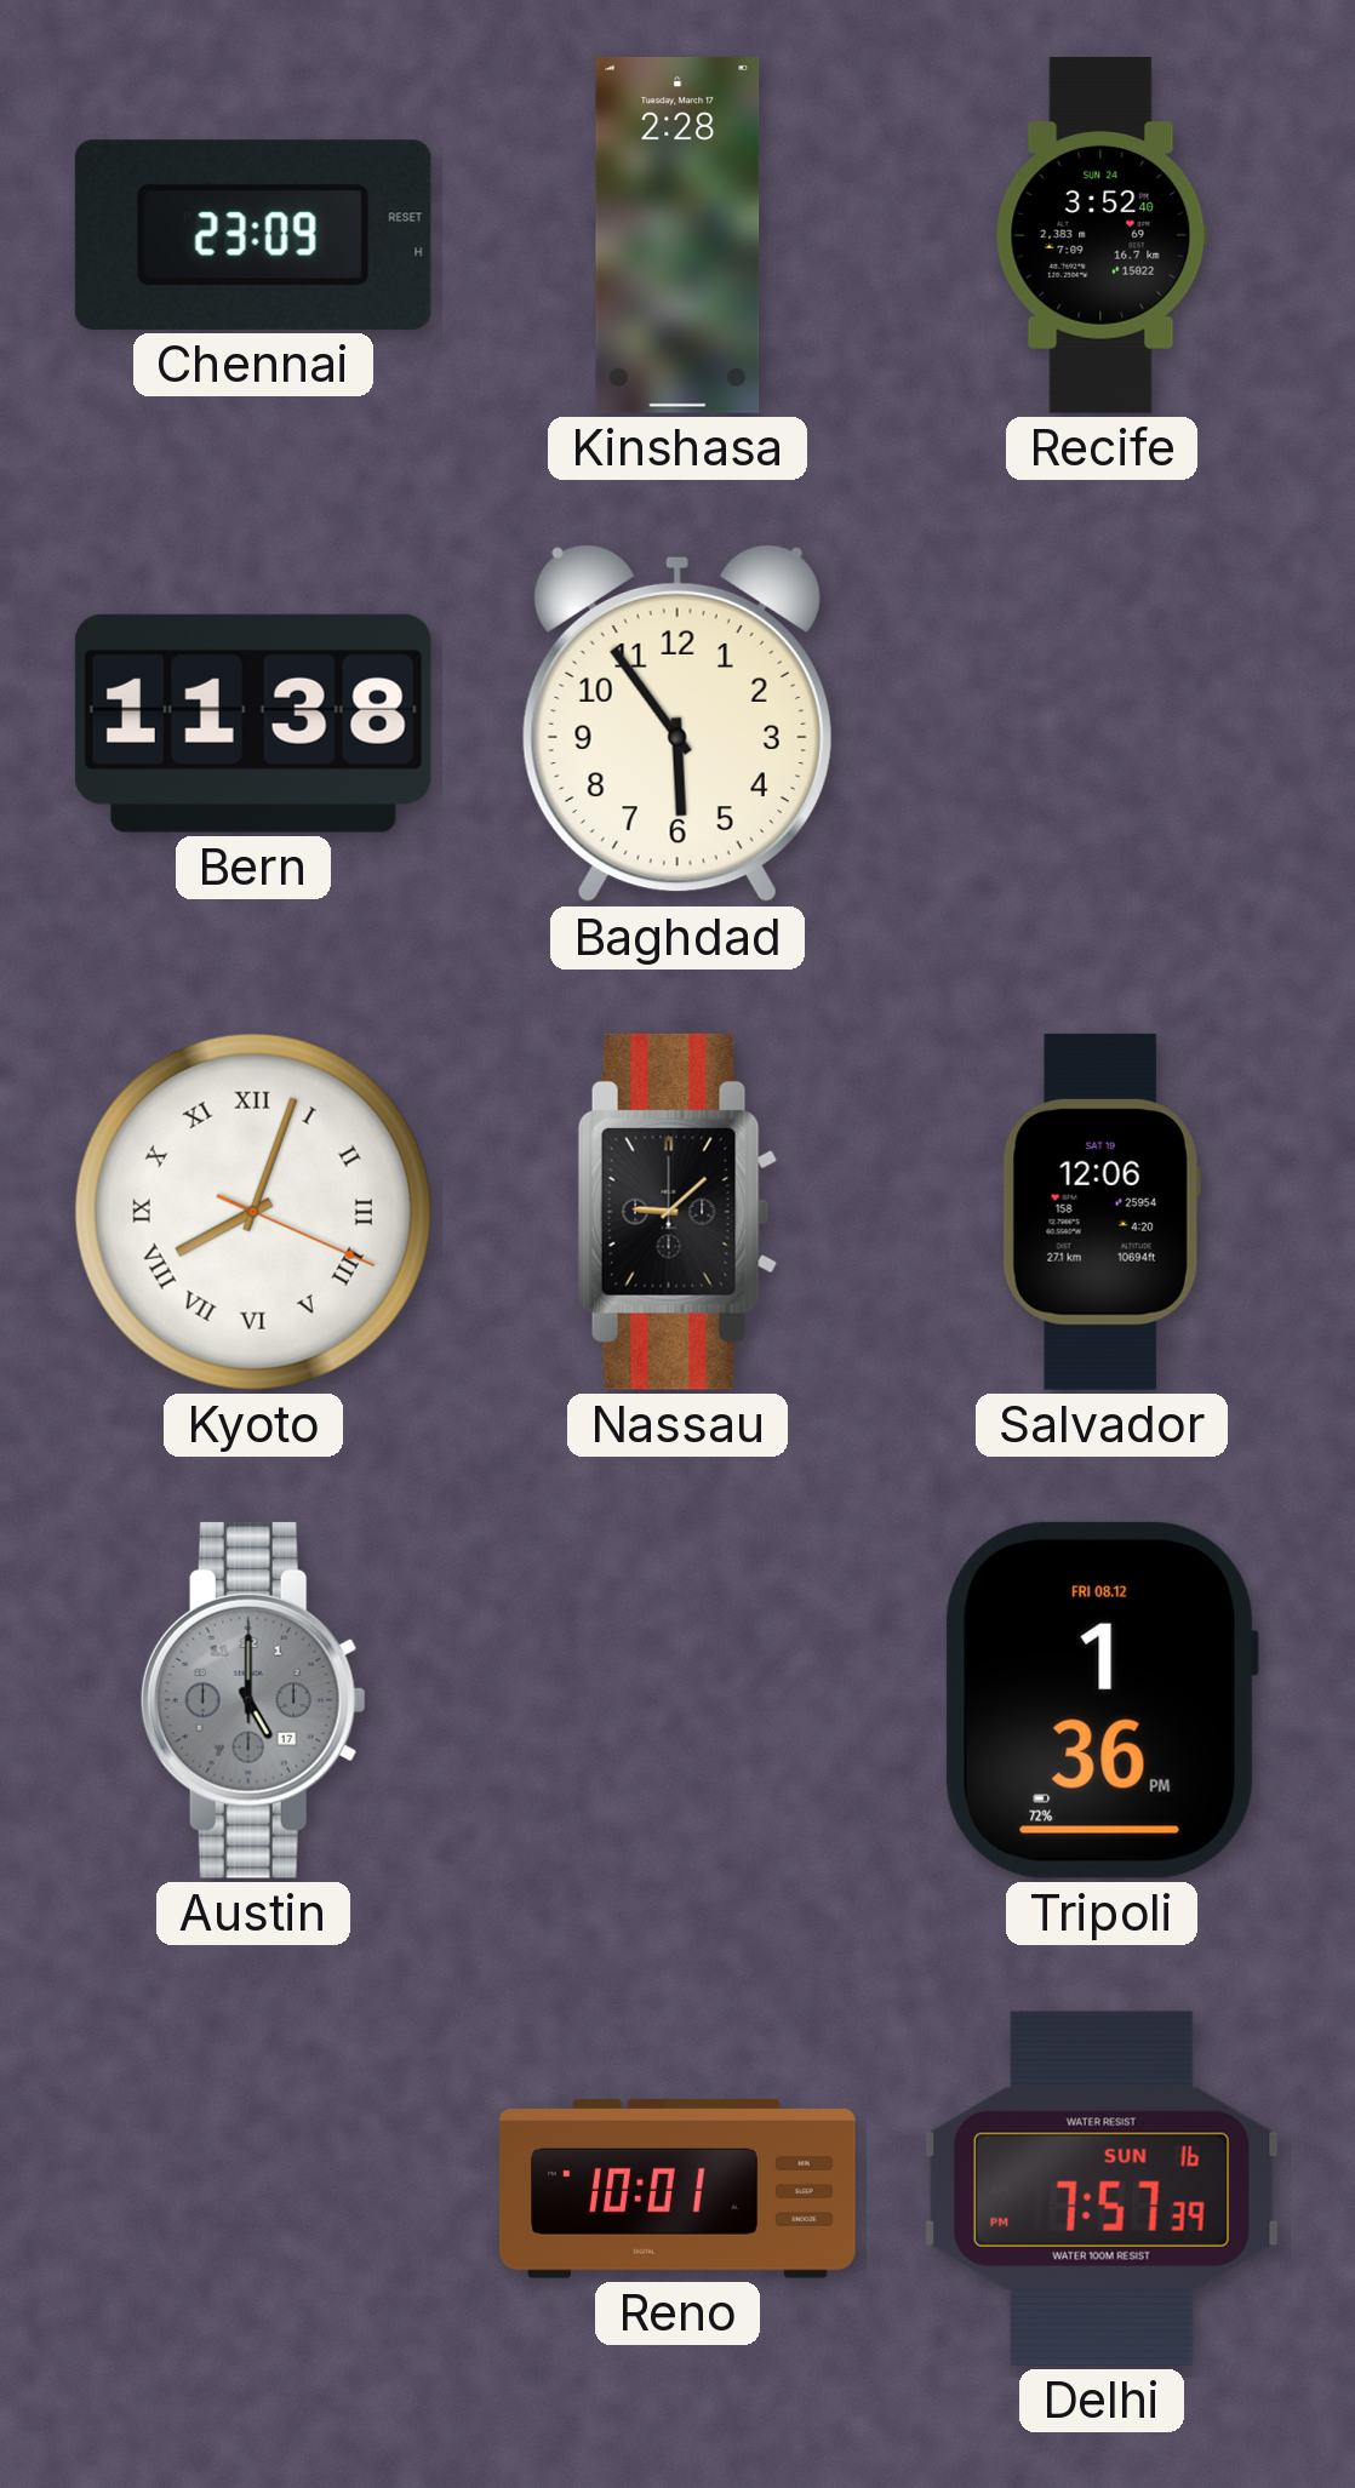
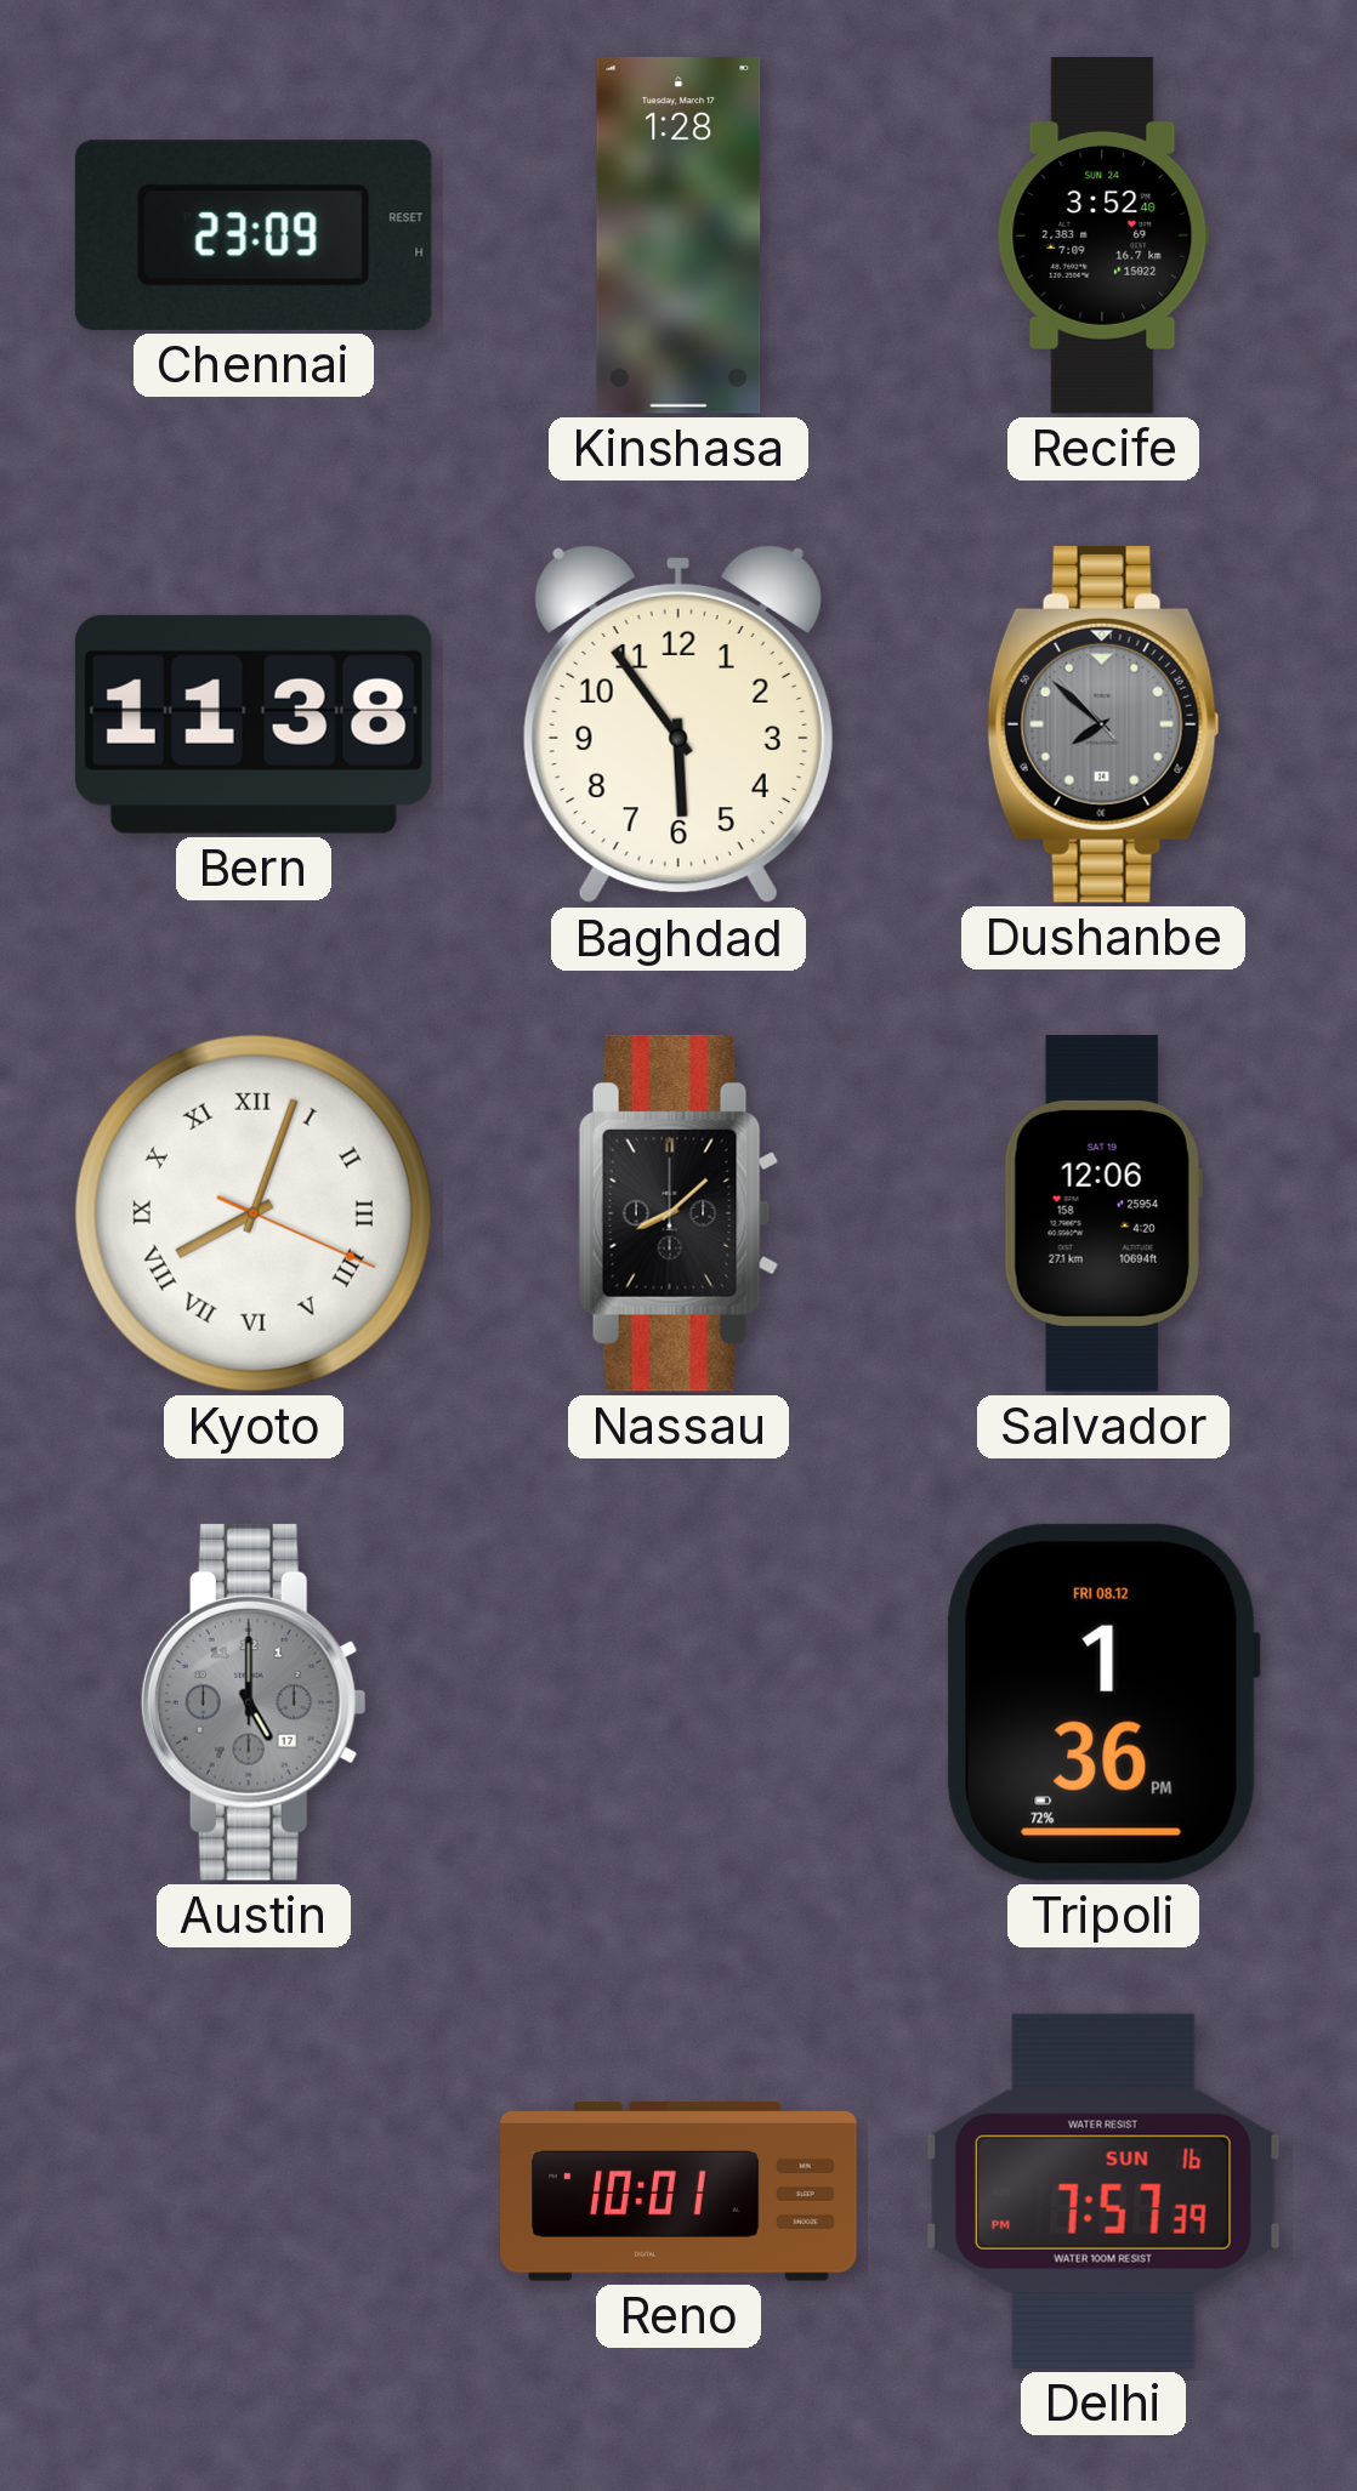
Kinshasa: 2:28 -> 1:28 (678, 235)
Dushanbe: none -> 7:51 (1103, 724)
Nassau: 9:08 -> 8:08 (678, 1213)
